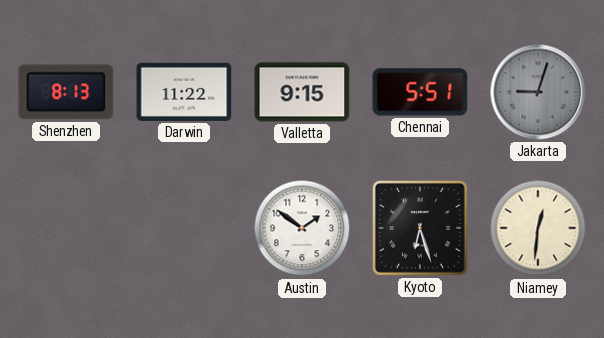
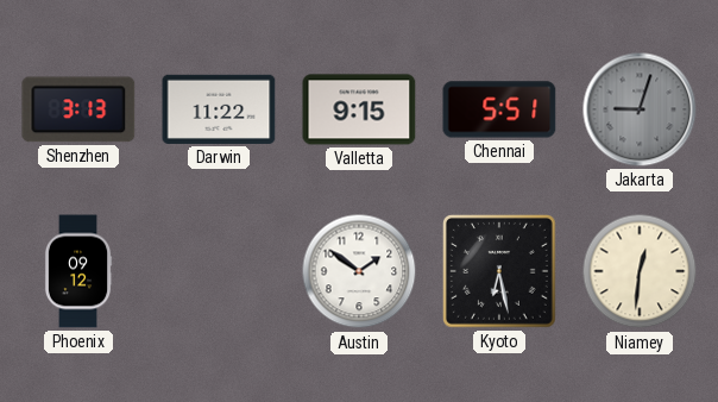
Shenzhen: 8:13 -> 3:13 (78, 109)
Phoenix: none -> 09:12 (78, 271)
Kyoto: 6:27 -> 6:28 (500, 272)
